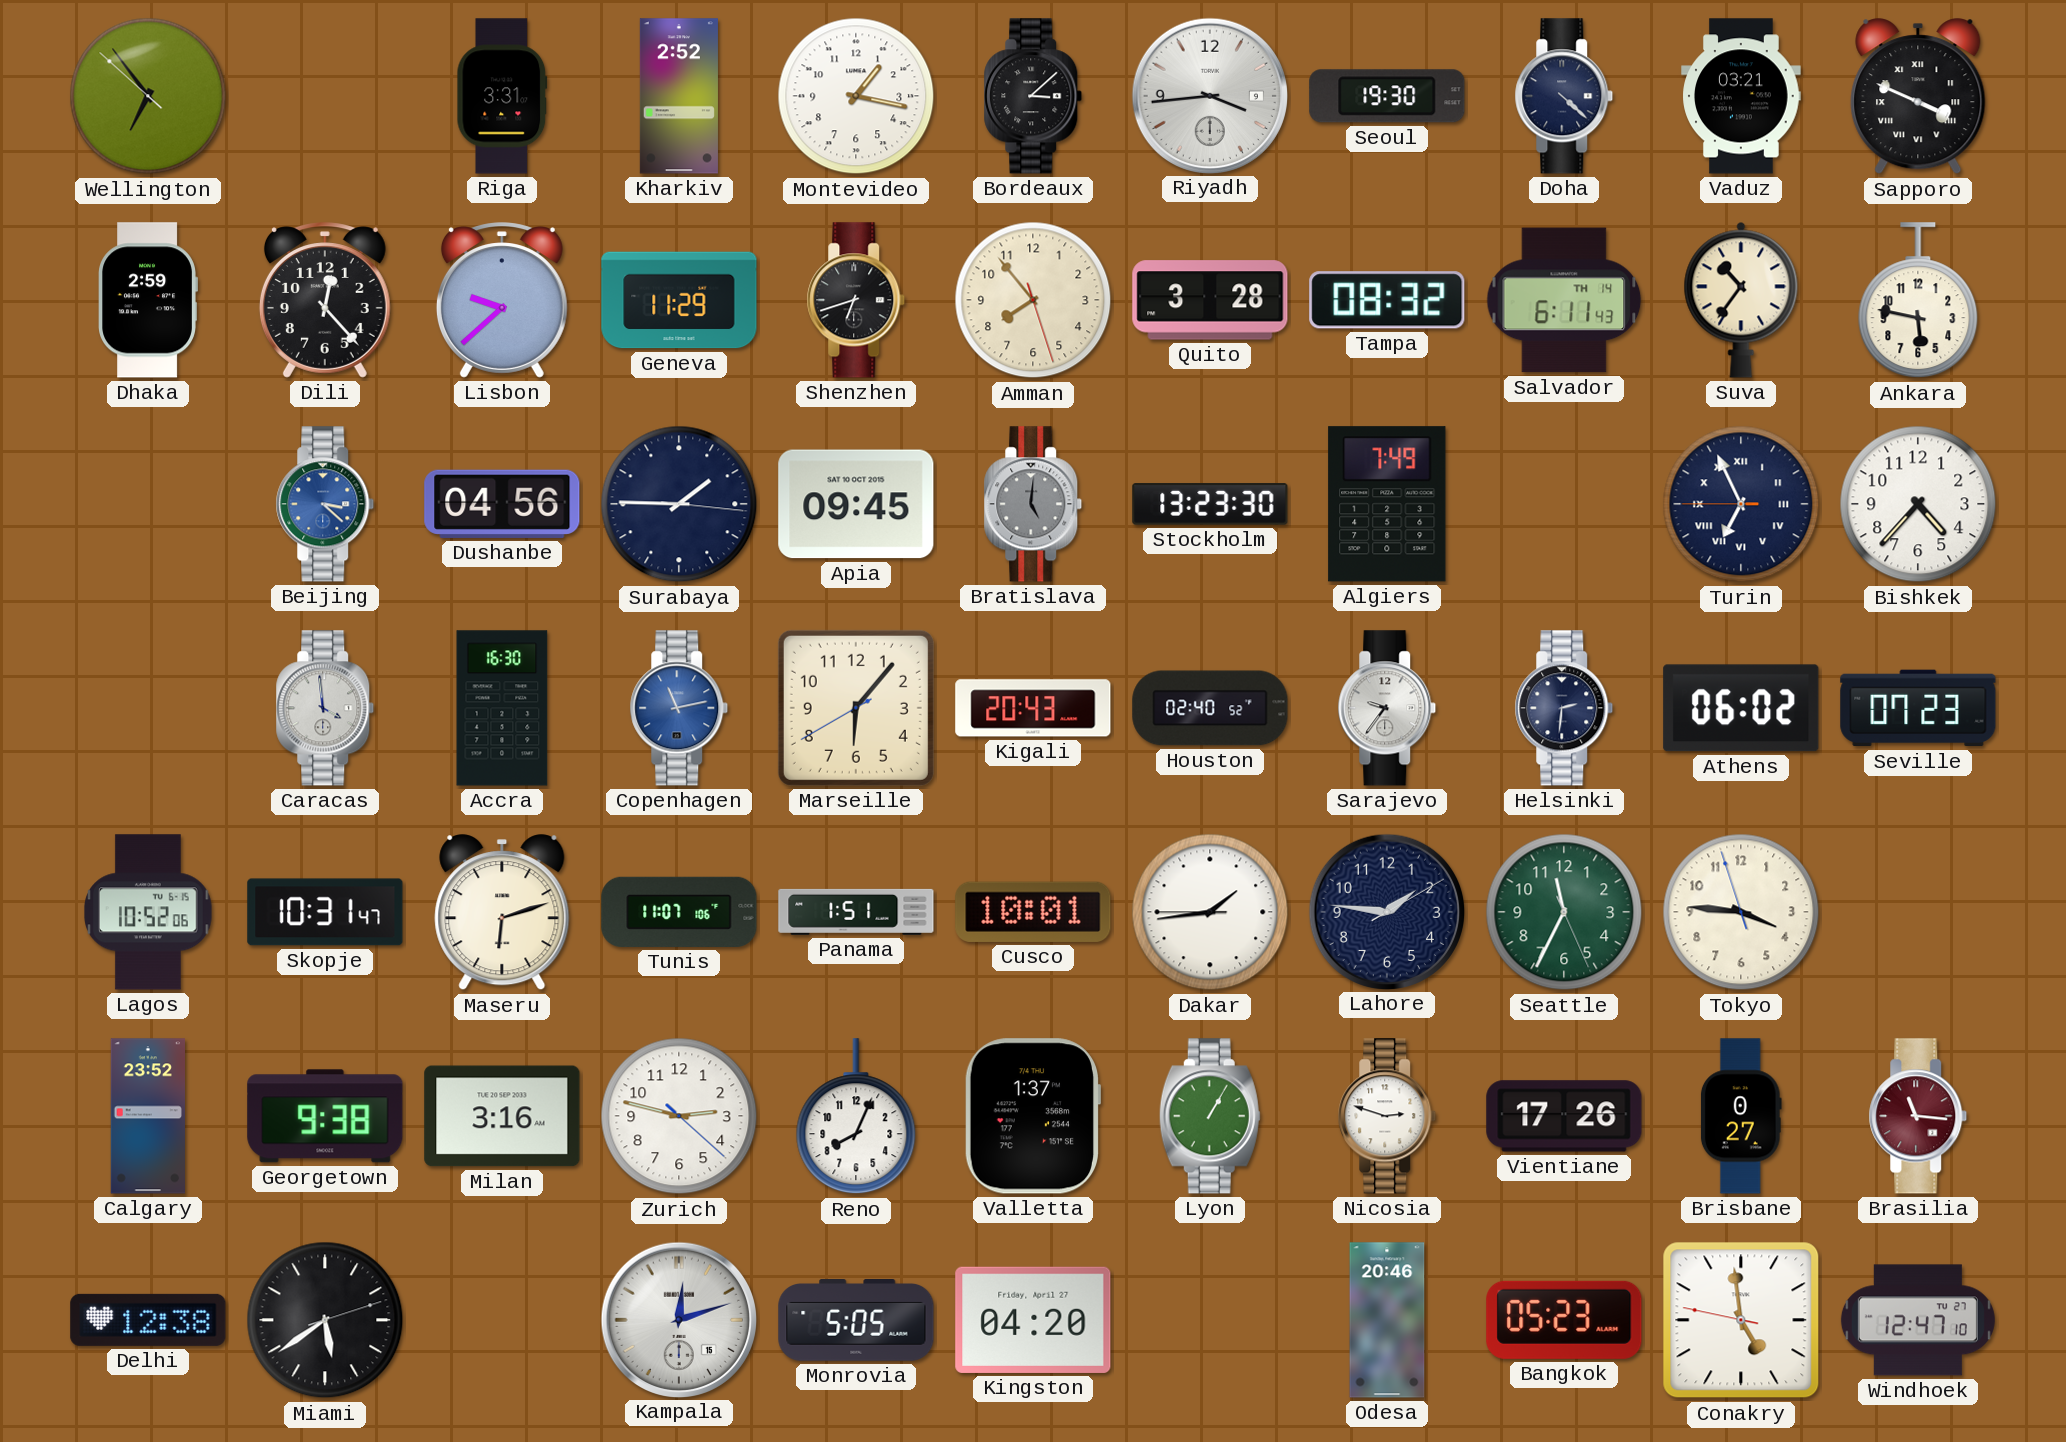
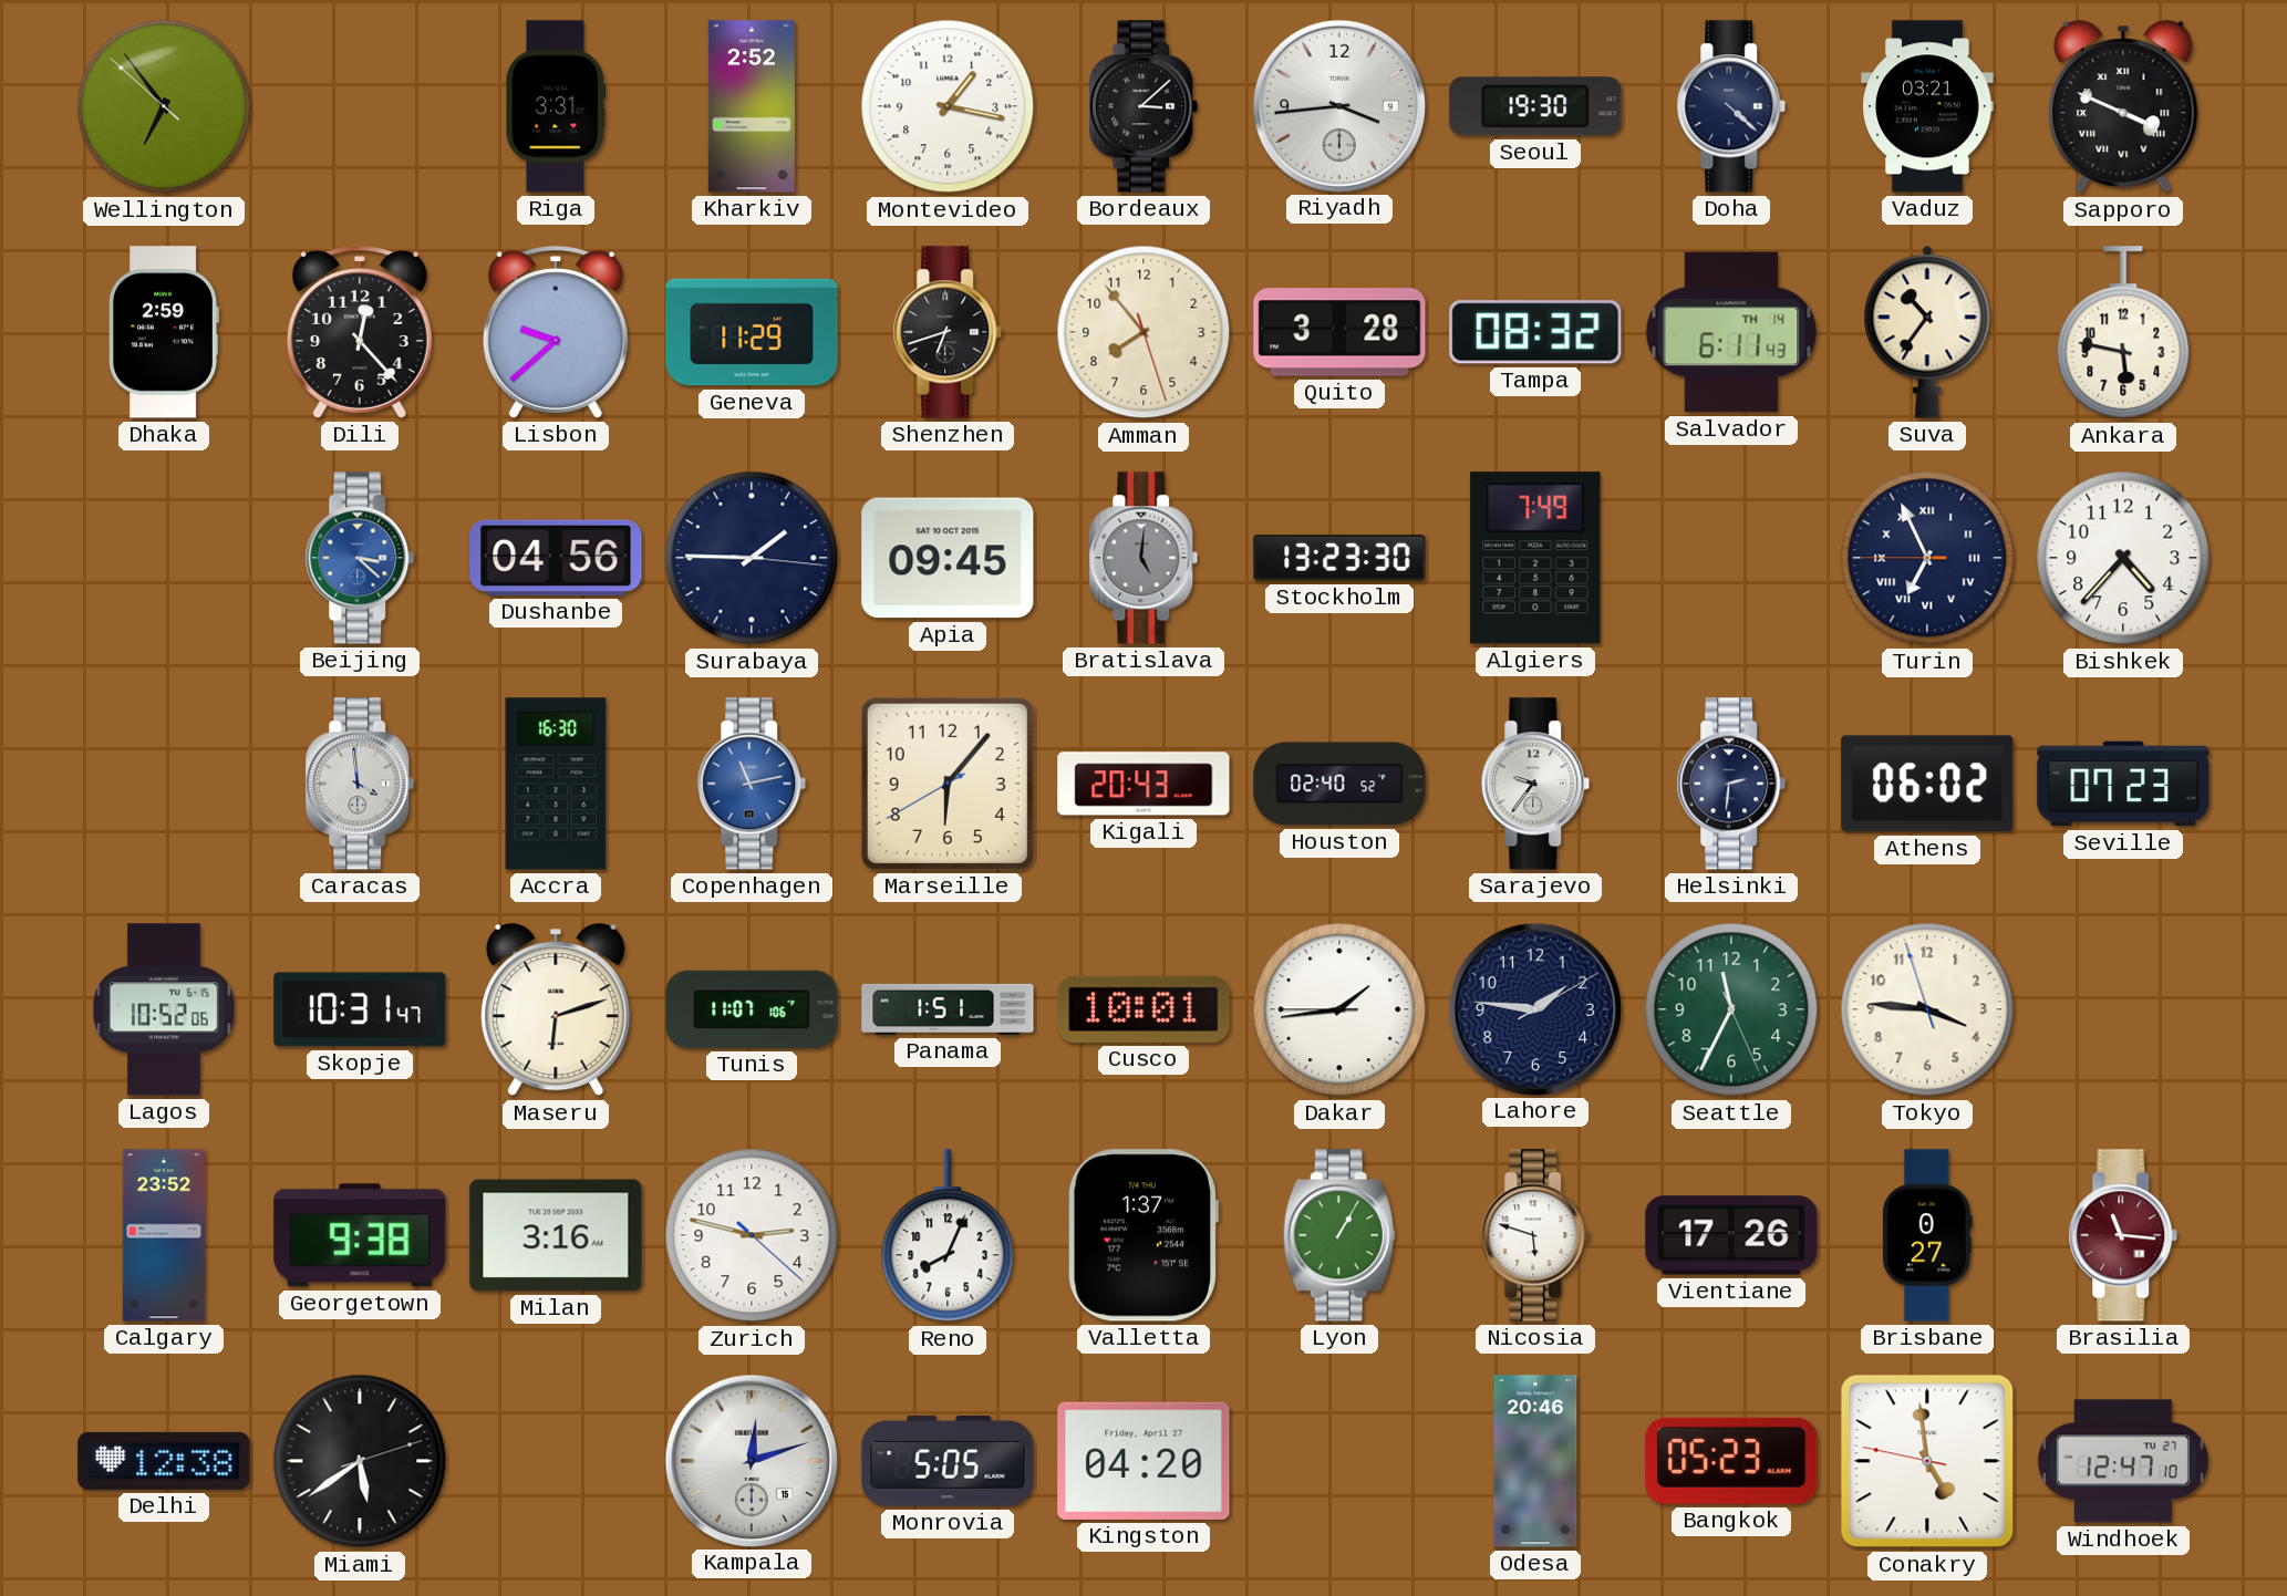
Nicosia: 2:48 -> 5:48 (1535, 1235)
